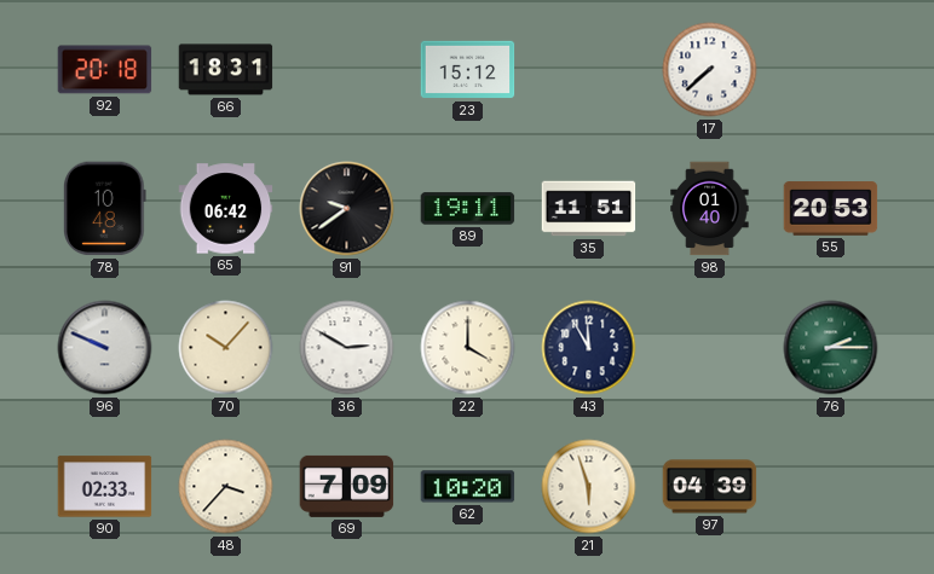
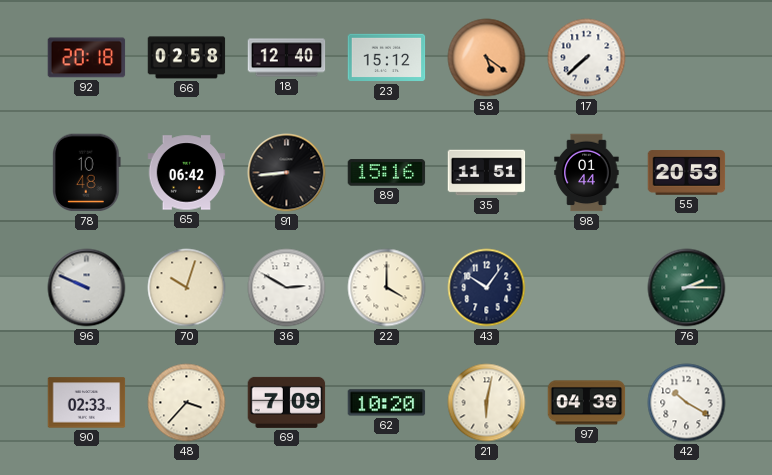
66: 18:31 -> 02:58 (187, 58)
18: none -> 12:40 (287, 58)
58: none -> 5:21 (487, 58)
91: 9:39 -> 8:44 (287, 173)
89: 19:11 -> 15:16 (387, 173)
98: 01:40 -> 01:44 (587, 173)
70: 10:07 -> 10:03 (187, 288)
43: 11:55 -> 10:06 (487, 288)
21: 5:57 -> 6:02 (487, 403)
42: none -> 10:20 (687, 403)
